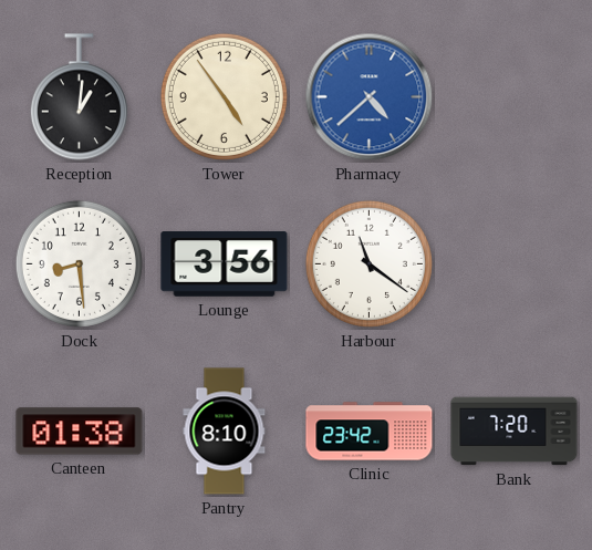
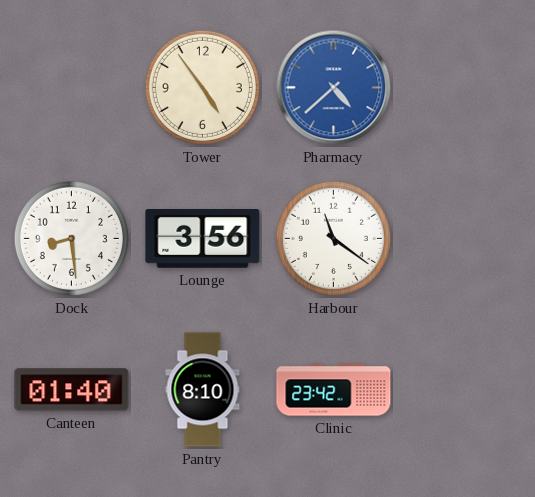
Reception: 1:01 -> none (79, 97)
Canteen: 01:38 -> 01:40 (72, 390)
Bank: 7:20 -> none (515, 432)
